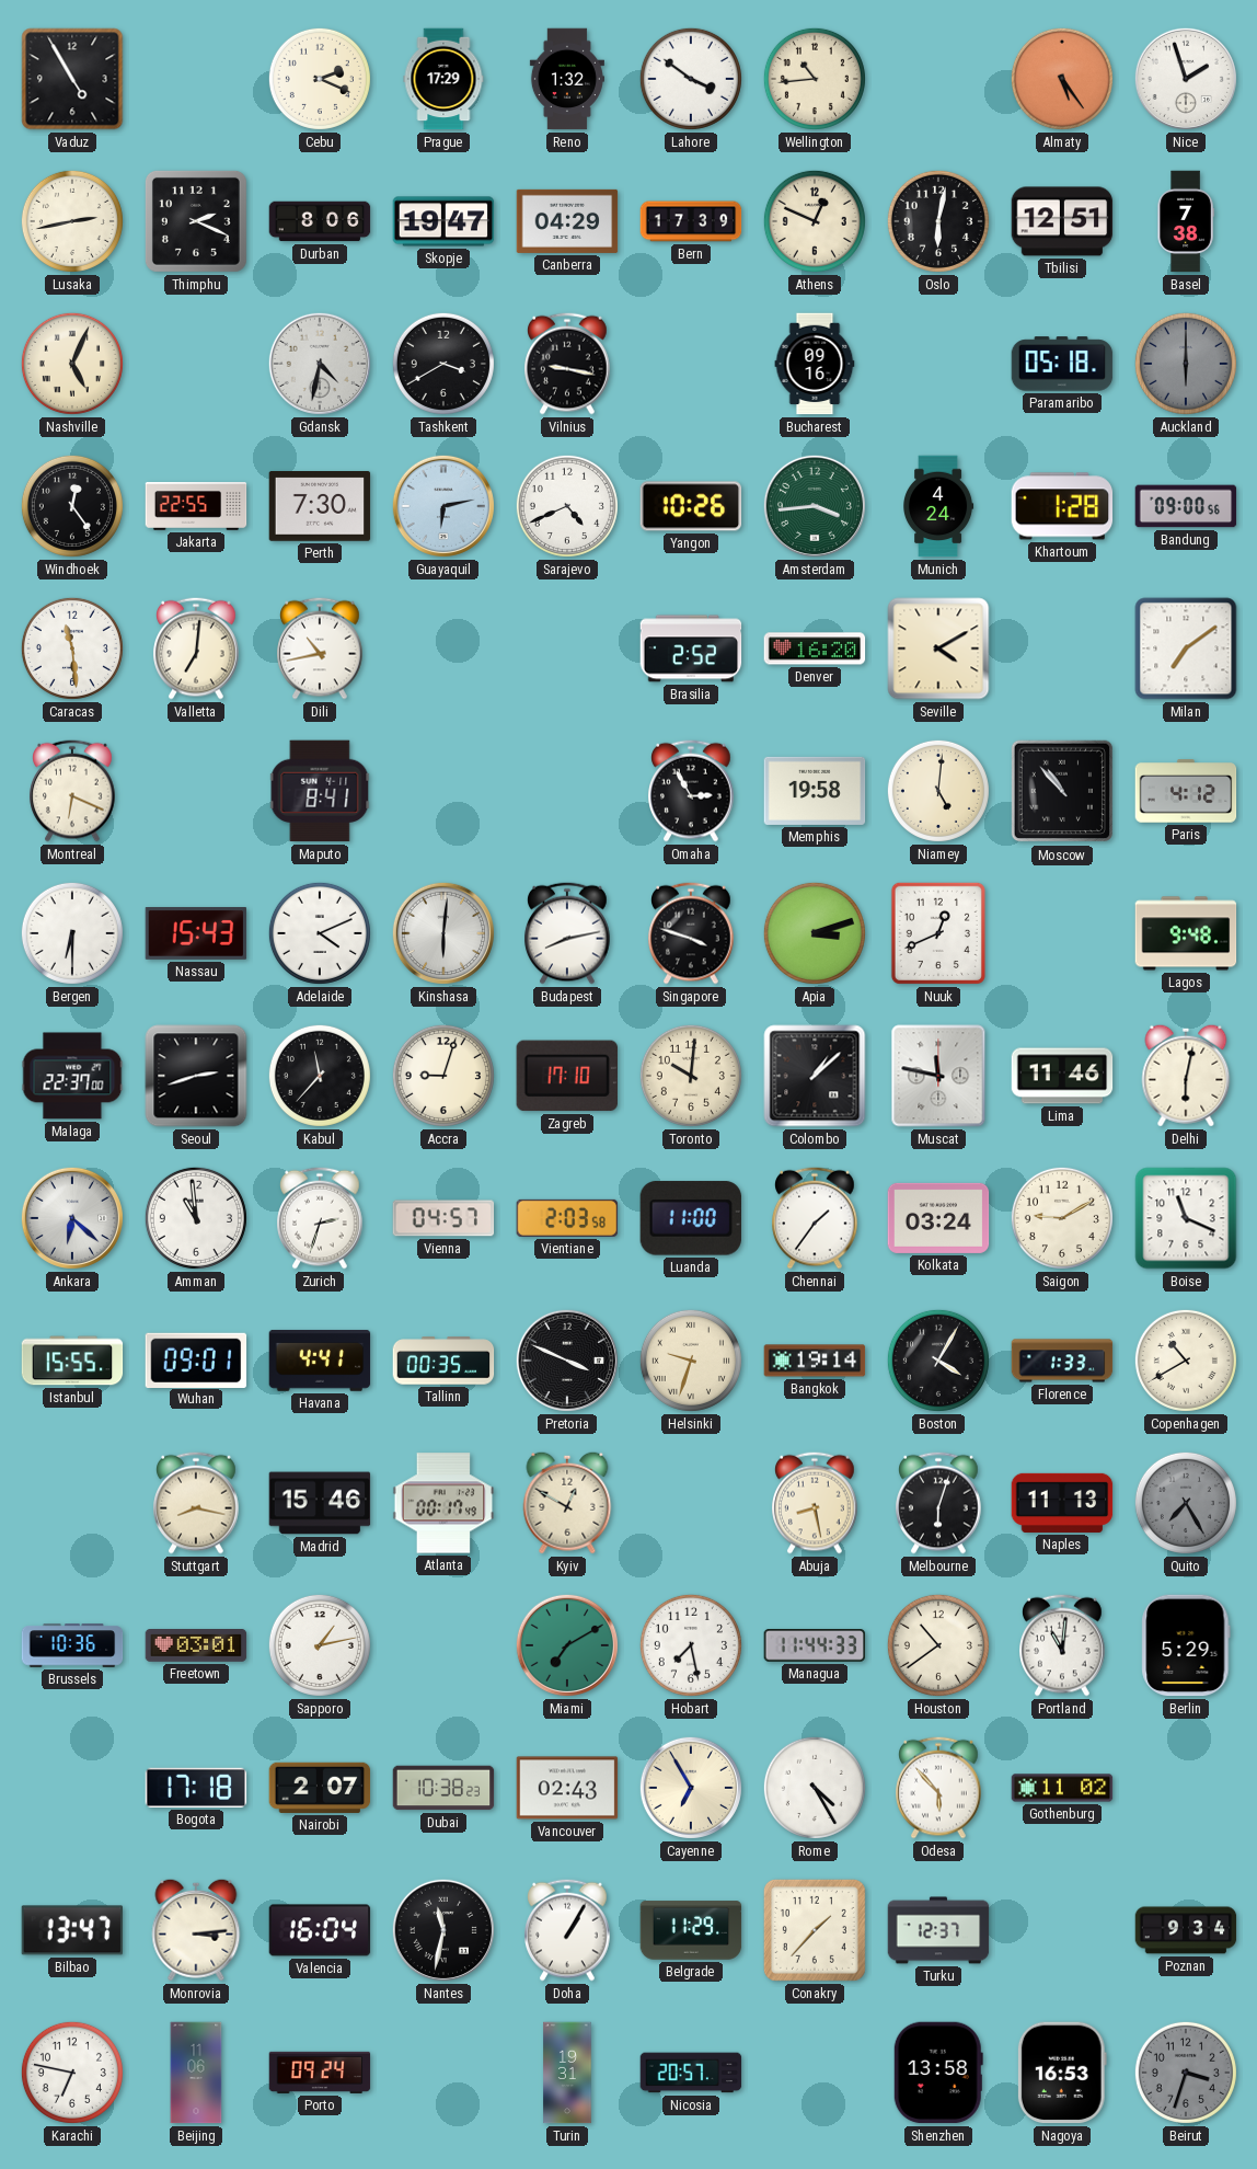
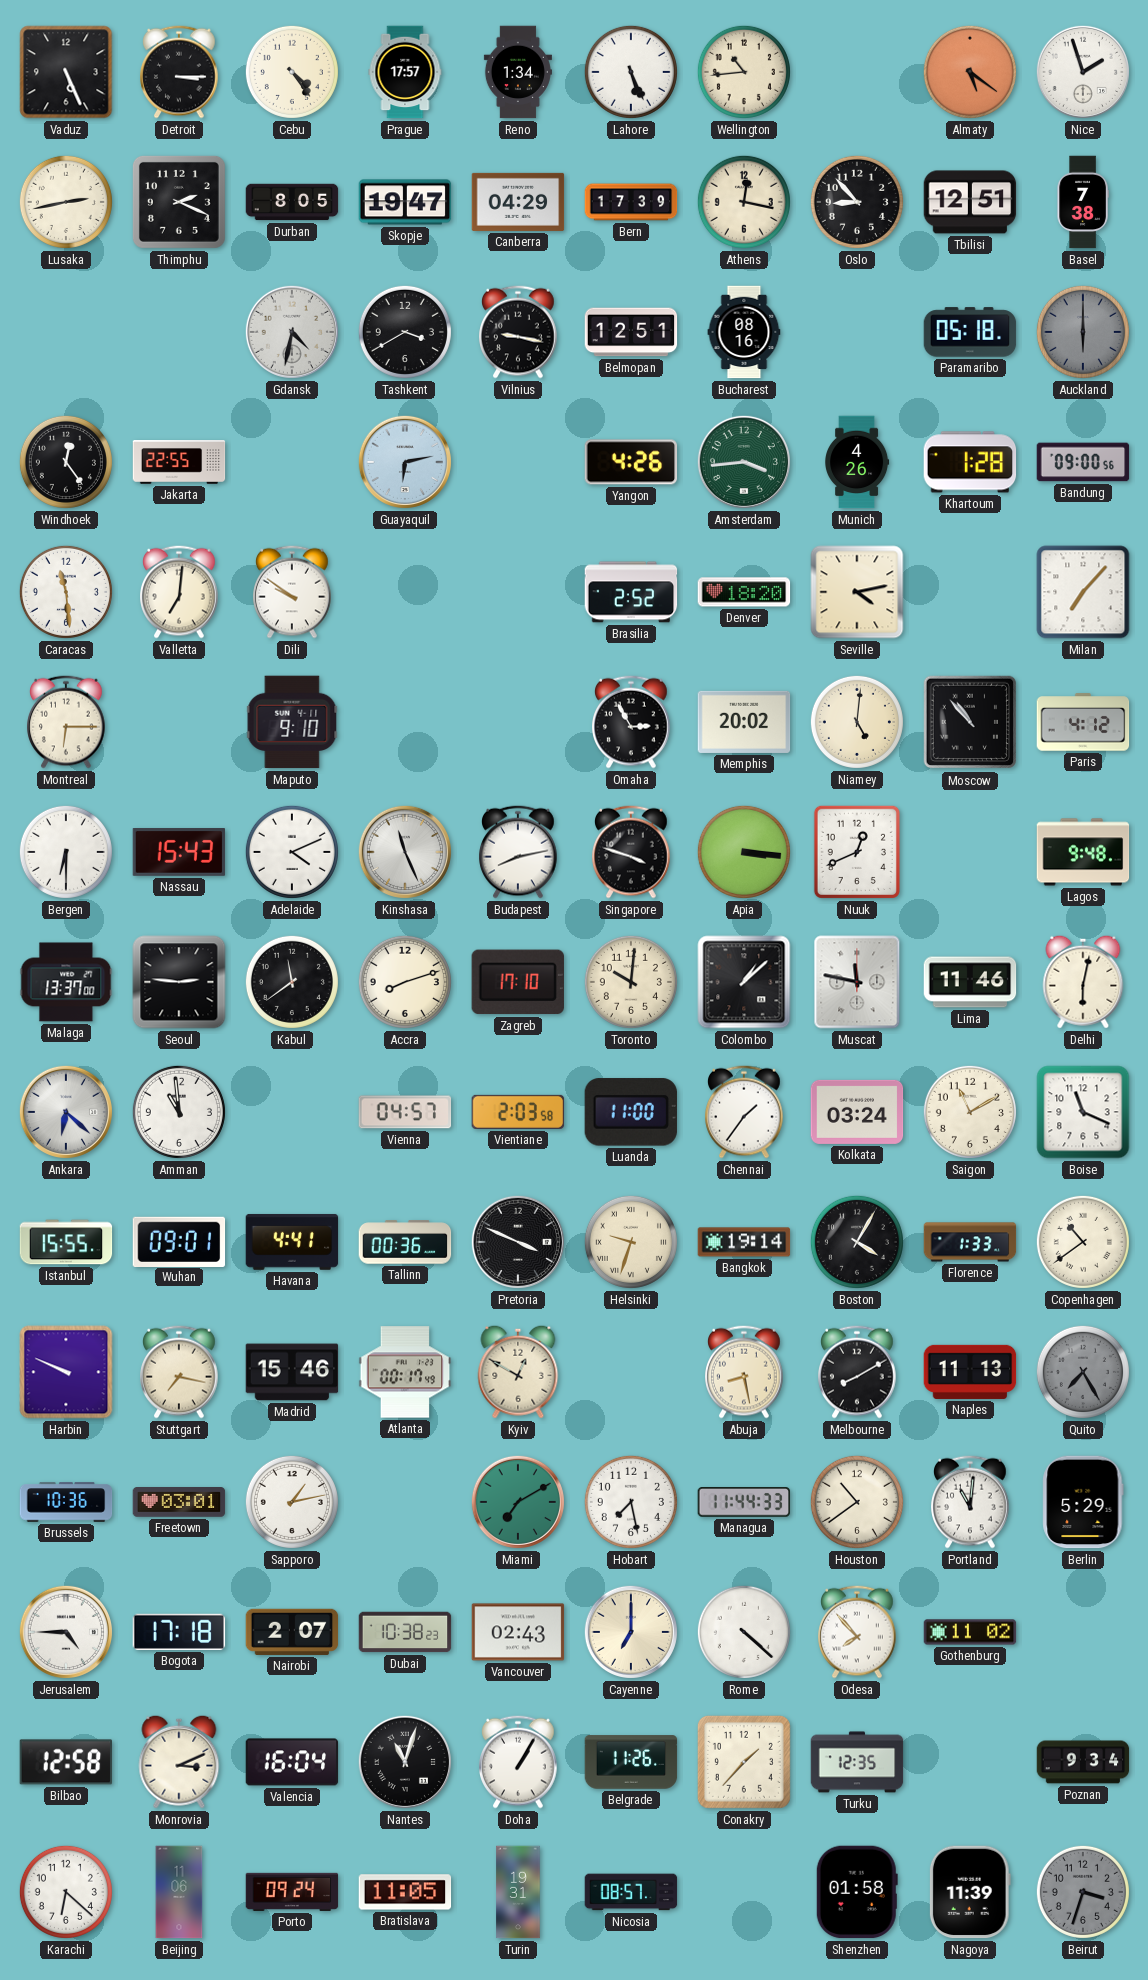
Vaduz: 4:55 -> 5:26 (66, 72)
Detroit: none -> 3:15 (179, 72)
Cebu: 2:19 -> 4:24 (292, 72)
Prague: 17:29 -> 17:57 (405, 72)
Reno: 1:32 -> 1:34 (518, 72)
Lahore: 3:51 -> 5:26 (631, 72)
Almaty: 5:24 -> 5:21 (970, 72)
Durban: 8:06 -> 8:05 (292, 202)
Athens: 12:49 -> 12:17 (744, 202)
Oslo: 6:02 -> 8:53 (857, 202)
Nashville: 5:04 -> none (72, 364)
Belmopan: none -> 12:51 (631, 332)
Bucharest: 09:16 -> 08:16 (744, 332)
Perth: 7:30 -> none (320, 507)
Sarajevo: 4:41 -> none (567, 506)
Yangon: 10:26 -> 4:26 (631, 462)
Munich: 4:24 -> 4:26 (858, 462)
Dili: 10:43 -> 9:51 (292, 592)
Denver: 16:20 -> 18:20 (744, 592)
Seville: 4:10 -> 4:13 (857, 592)
Milan: 7:09 -> 7:07 (1083, 592)
Montreal: 6:19 -> 6:15 (66, 722)
Maputo: 8:41 -> 9:10 (292, 722)
Memphis: 19:58 -> 20:02 (744, 722)
Kinshasa: 6:01 -> 11:26 (405, 852)
Apia: 3:12 -> 3:16 (744, 852)
Malaga: 22:37 -> 13:37 (66, 982)
Seoul: 2:42 -> 2:46 (179, 982)
Kabul: 11:37 -> 11:39 (292, 982)
Accra: 9:03 -> 8:12 (405, 982)
Zurich: 2:33 -> none (320, 1218)
Saigon: 9:10 -> 11:10 (970, 1112)
Tallinn: 00:35 -> 00:36 (405, 1242)
Copenhagen: 10:40 -> 10:39 (1083, 1242)
Harbin: none -> 9:49 (66, 1372)
Stuttgart: 8:17 -> 7:17 (179, 1372)
Melbourne: 6:03 -> 8:10 (857, 1372)
Jerusalem: none -> 4:45 (66, 1632)
Cayenne: 6:55 -> 7:00 (631, 1632)
Rome: 4:25 -> 4:22 (744, 1632)
Odesa: 5:53 -> 7:53 (857, 1632)
Bilbao: 13:47 -> 12:58 (66, 1762)
Monrovia: 3:14 -> 3:11 (179, 1762)
Nantes: 11:32 -> 11:03 (405, 1762)
Belgrade: 11:29 -> 11:26 (631, 1762)
Turku: 12:37 -> 12:35 (857, 1762)
Karachi: 6:47 -> 6:22 (66, 1892)
Bratislava: none -> 11:05 (405, 1892)
Nicosia: 20:57 -> 08:57 (631, 1892)
Shenzhen: 13:58 -> 01:58 (857, 1892)
Nagoya: 16:53 -> 11:39 (970, 1892)
